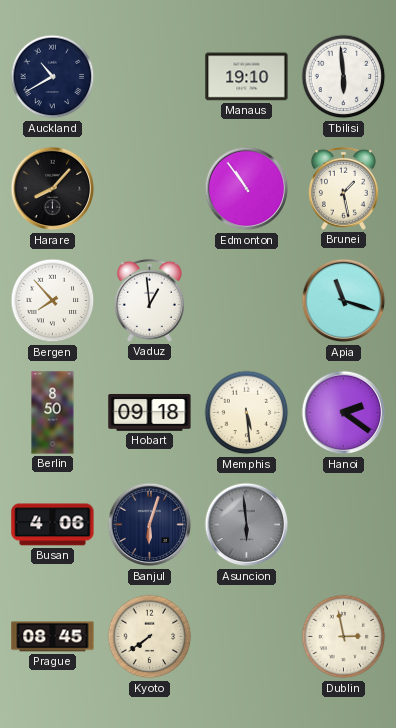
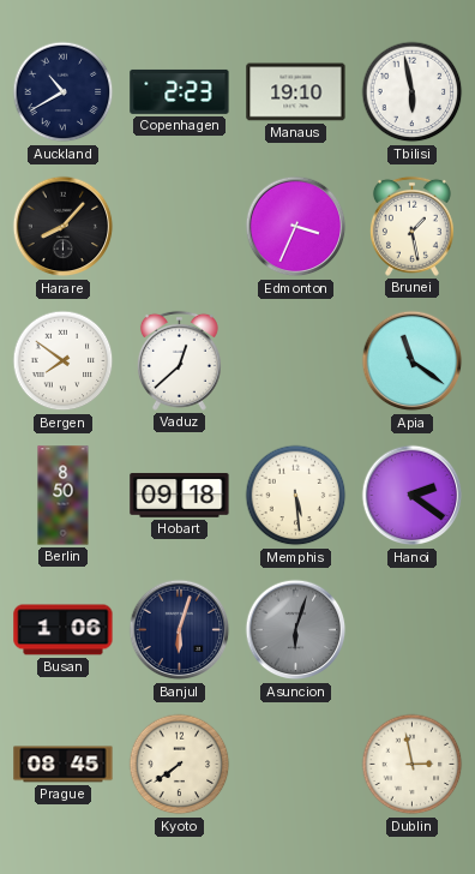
Copenhagen: none -> 2:23 (180, 91)
Tbilisi: 5:59 -> 5:58 (413, 92)
Edmonton: 10:54 -> 3:34 (296, 227)
Bergen: 7:53 -> 7:51 (64, 361)
Vaduz: 12:59 -> 12:38 (179, 360)
Apia: 11:18 -> 11:21 (413, 361)
Busan: 4:06 -> 1:06 (64, 630)
Asuncion: 5:59 -> 6:03 (296, 630)
